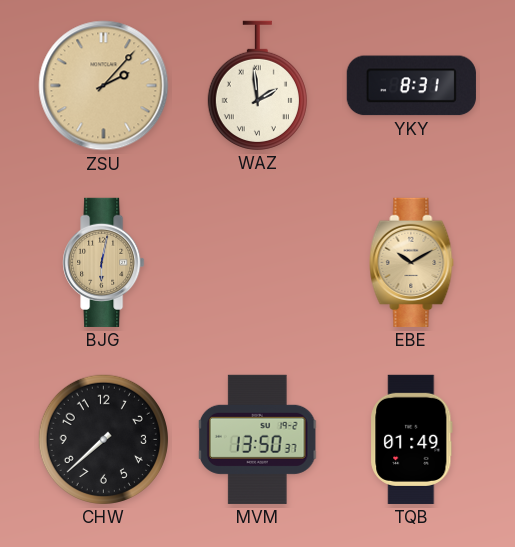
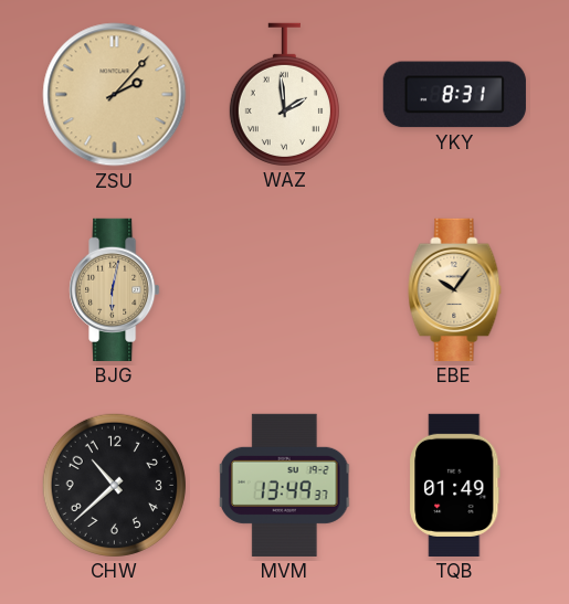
EBE: 10:10 -> 10:06 (455, 289)
CHW: 7:38 -> 10:38 (114, 485)
MVM: 13:50 -> 13:49 (285, 485)
